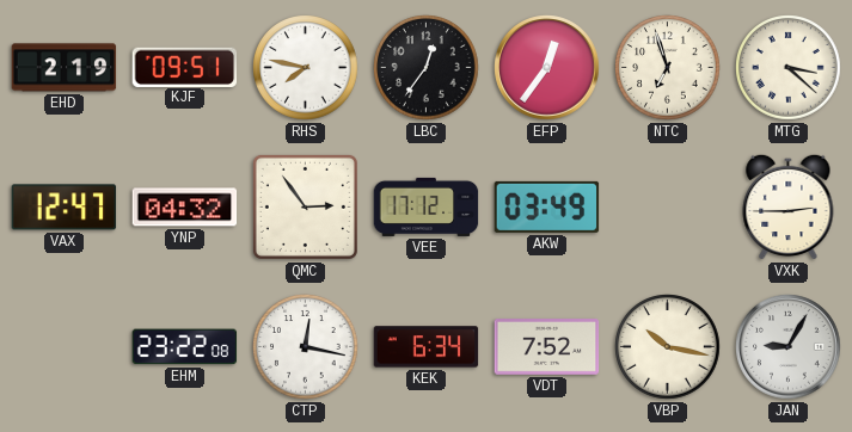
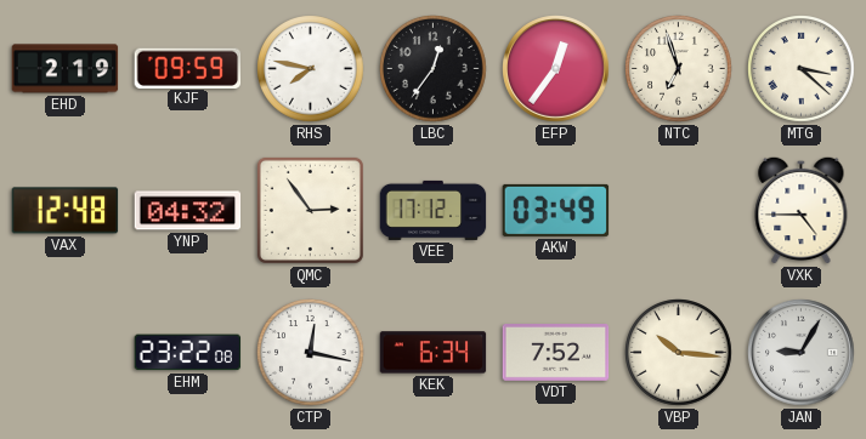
KJF: 09:51 -> 09:59 (188, 68)
VAX: 12:47 -> 12:48 (66, 211)
VXK: 2:45 -> 4:45 (802, 210)
VBP: 10:17 -> 10:16 (679, 353)
